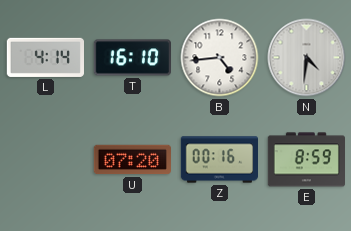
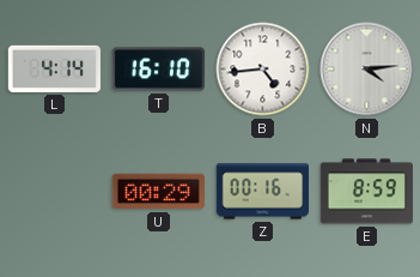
N: 4:31 -> 4:14 (367, 70)
U: 07:20 -> 00:29 (158, 192)
